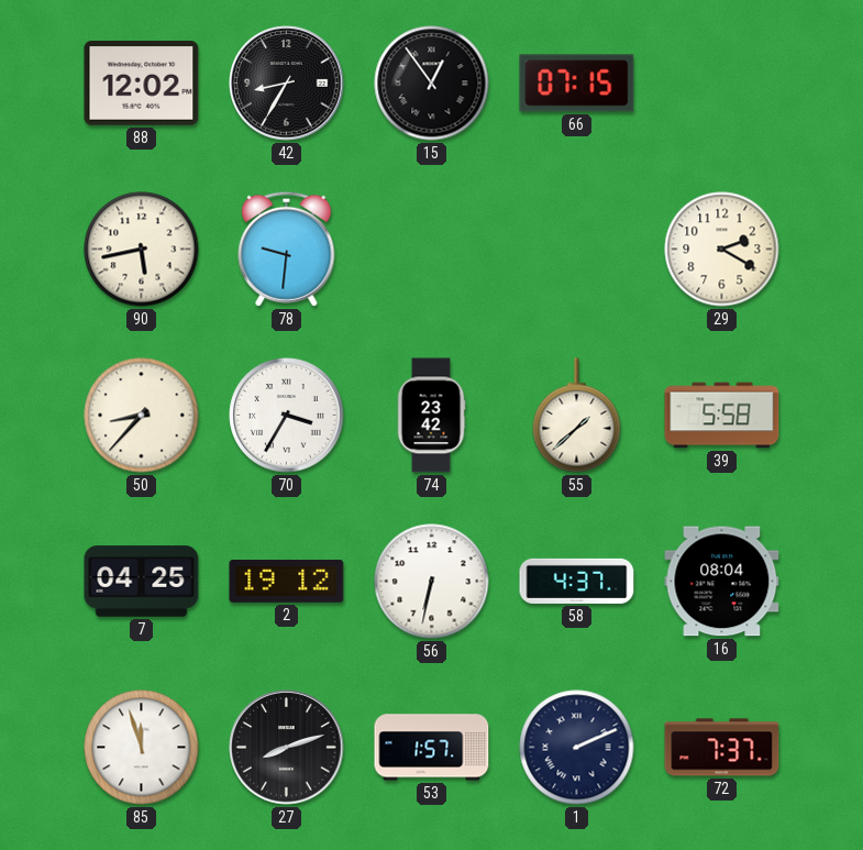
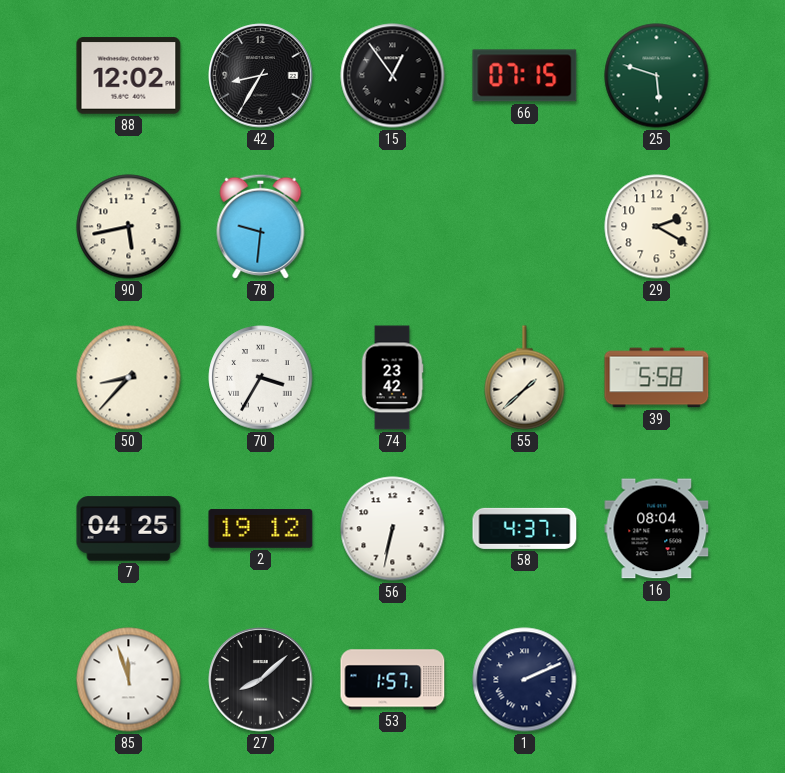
25: none -> 5:48 (657, 76)
27: 8:12 -> 8:08 (261, 680)
72: 7:37 -> none (722, 748)
